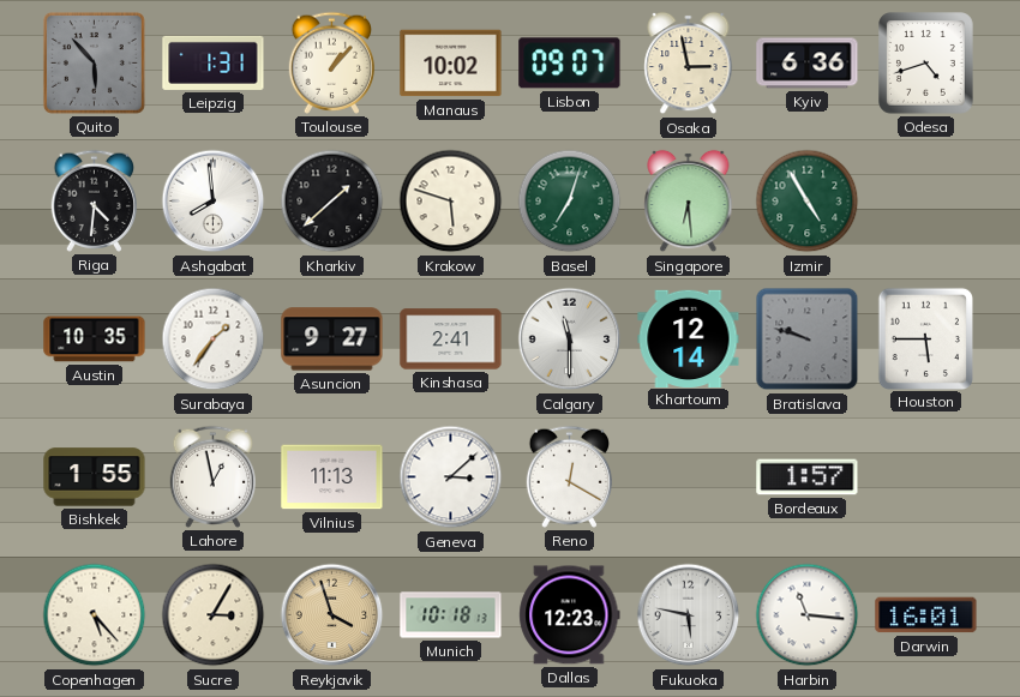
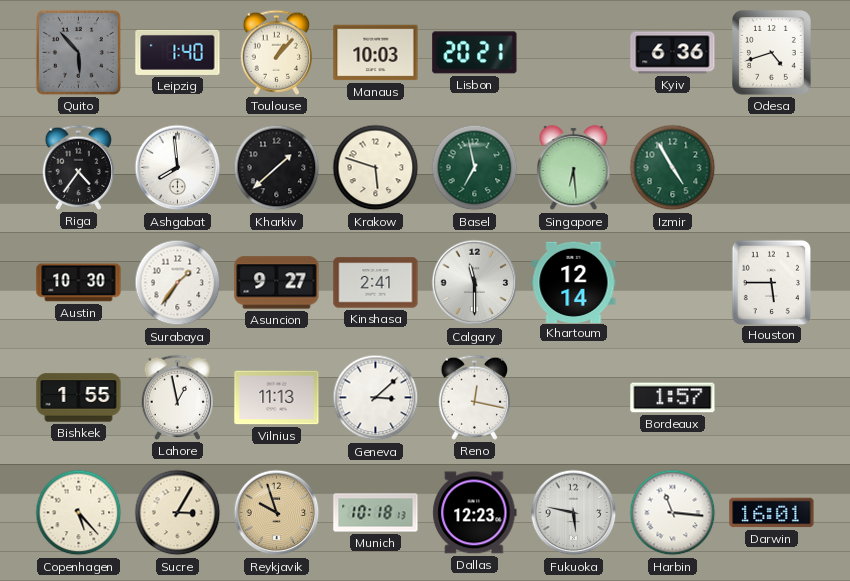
Leipzig: 1:31 -> 1:40 (178, 52)
Manaus: 10:02 -> 10:03 (376, 53)
Lisbon: 09:07 -> 20:21 (475, 53)
Osaka: 2:58 -> none (689, 64)
Riga: 4:31 -> 4:36 (78, 167)
Basel: 7:03 -> 6:58 (475, 168)
Austin: 10:35 -> 10:30 (79, 283)
Bratislava: 9:48 -> none (808, 340)
Reno: 12:20 -> 12:17 (474, 397)
Reykjavik: 3:57 -> 9:57 (277, 513)
